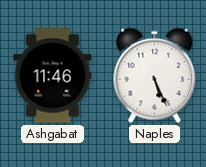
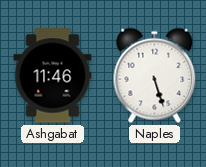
Naples: 5:26 -> 5:27 (155, 76)
